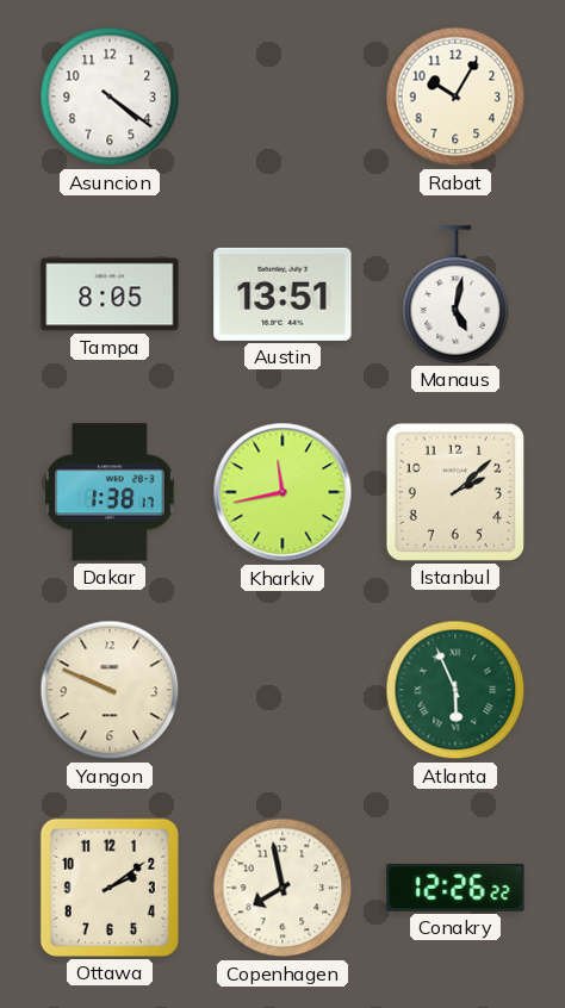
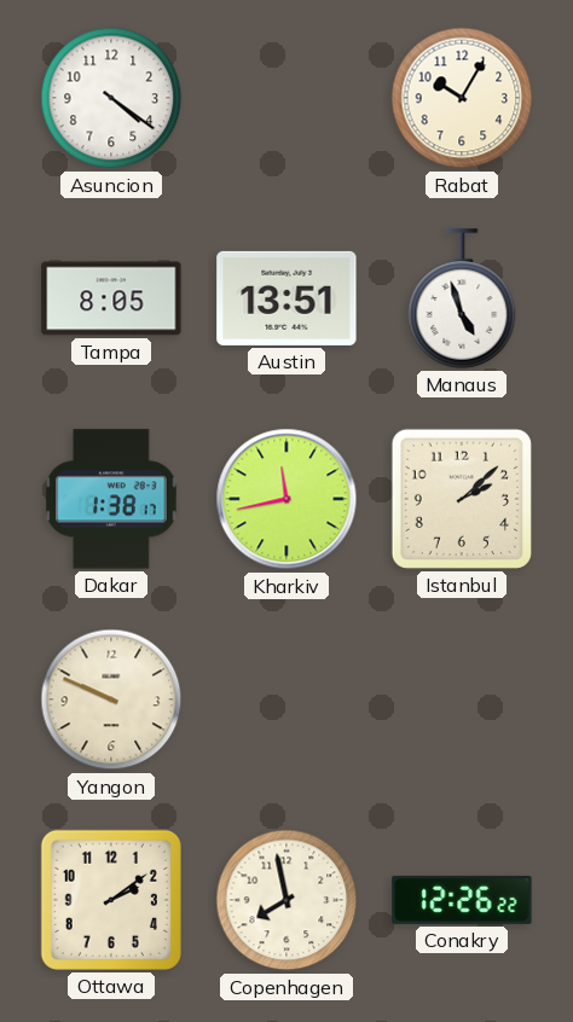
Manaus: 5:02 -> 4:57 (462, 298)
Atlanta: 5:56 -> none (455, 690)
